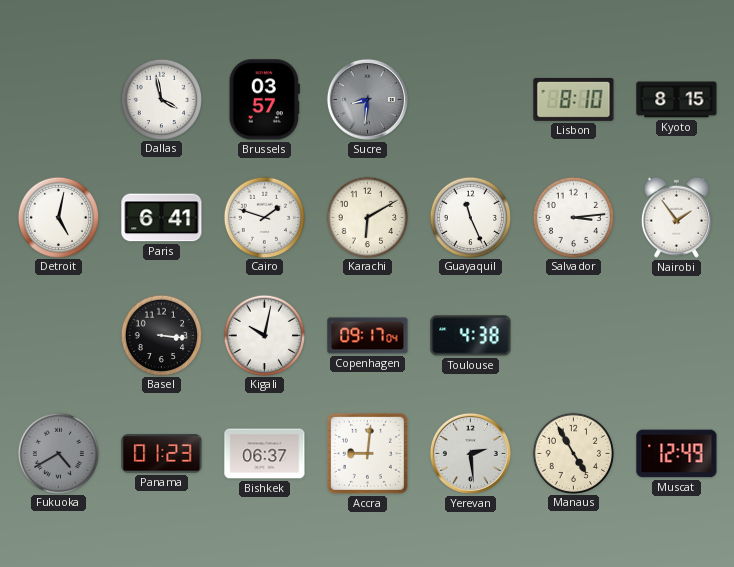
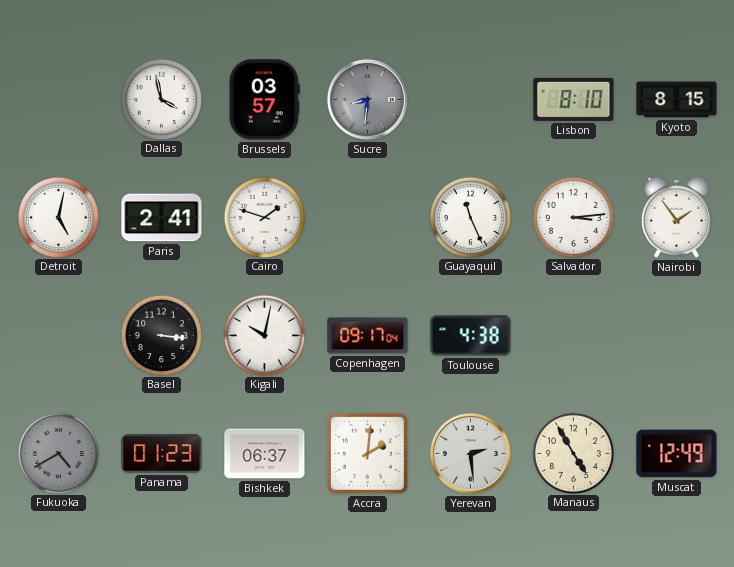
Paris: 6:41 -> 2:41 (162, 218)
Karachi: 6:10 -> none (367, 217)
Accra: 9:01 -> 2:01 (367, 453)
